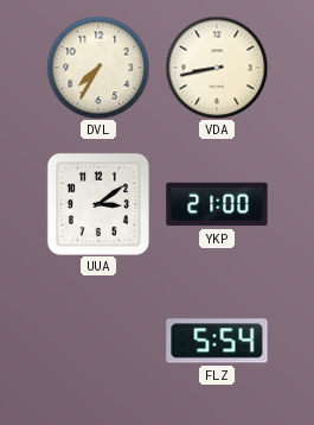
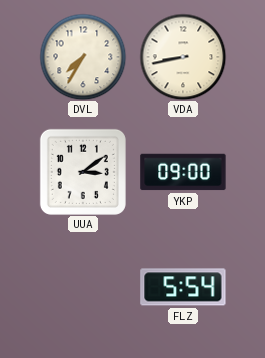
YKP: 21:00 -> 09:00 (183, 172)
